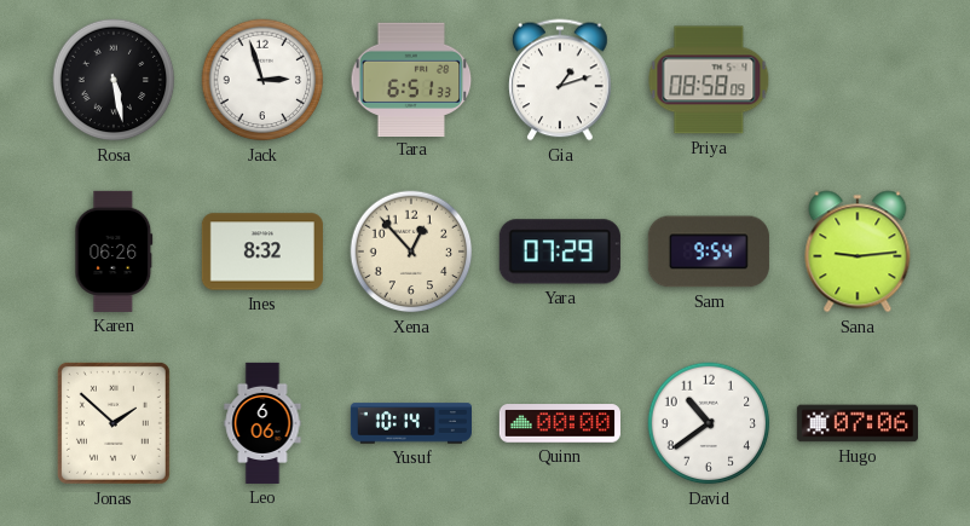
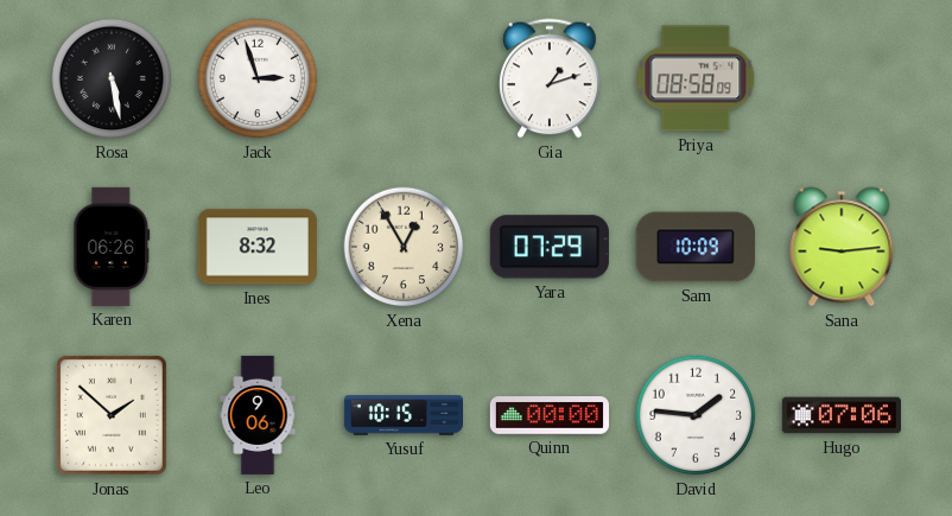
Tara: 6:51 -> none (411, 79)
Xena: 12:53 -> 12:55 (404, 247)
Sam: 9:54 -> 10:09 (696, 247)
Leo: 6:06 -> 9:06 (258, 415)
Yusuf: 10:14 -> 10:15 (402, 415)
David: 10:39 -> 1:46 (696, 415)
